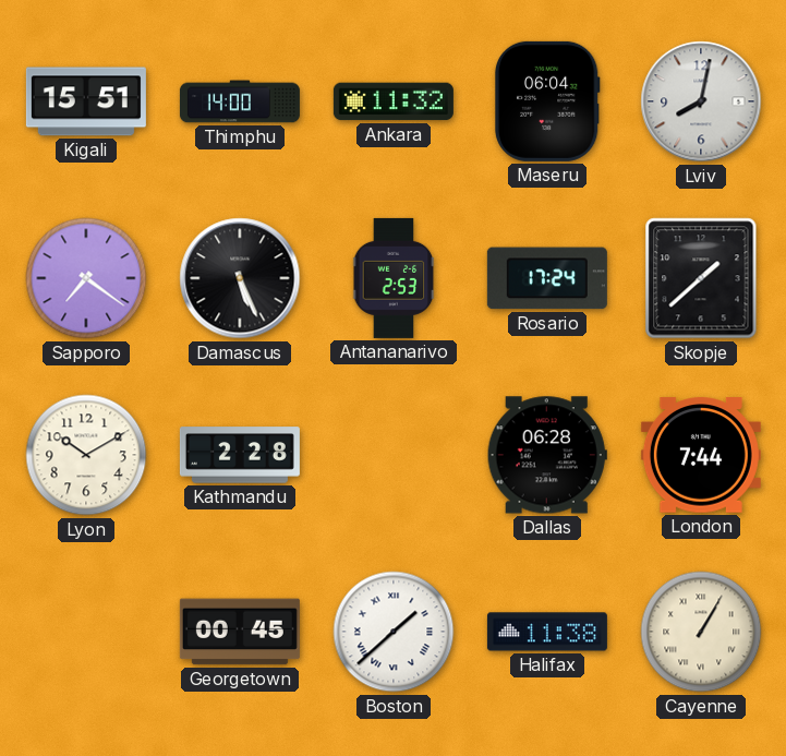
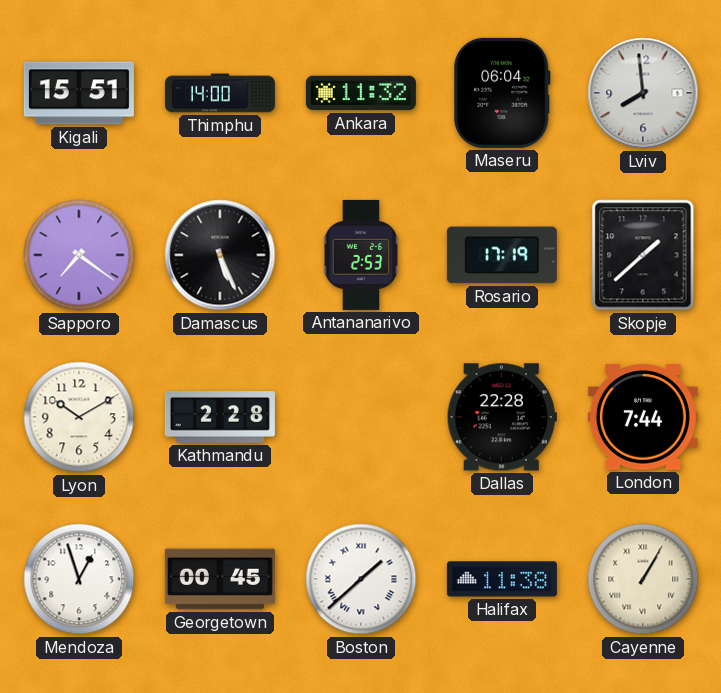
Lviv: 8:02 -> 7:59 (643, 93)
Rosario: 17:24 -> 17:19 (502, 255)
Dallas: 06:28 -> 22:28 (502, 417)
Mendoza: none -> 12:57 (79, 579)
